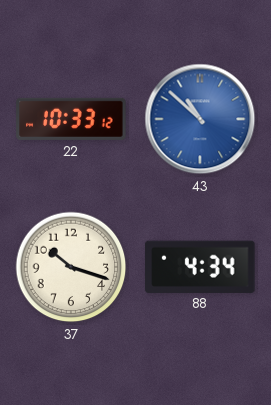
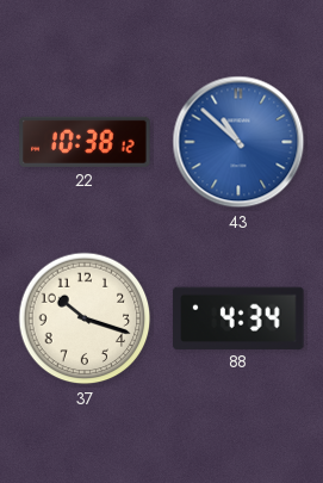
22: 10:33 -> 10:38 (85, 142)
